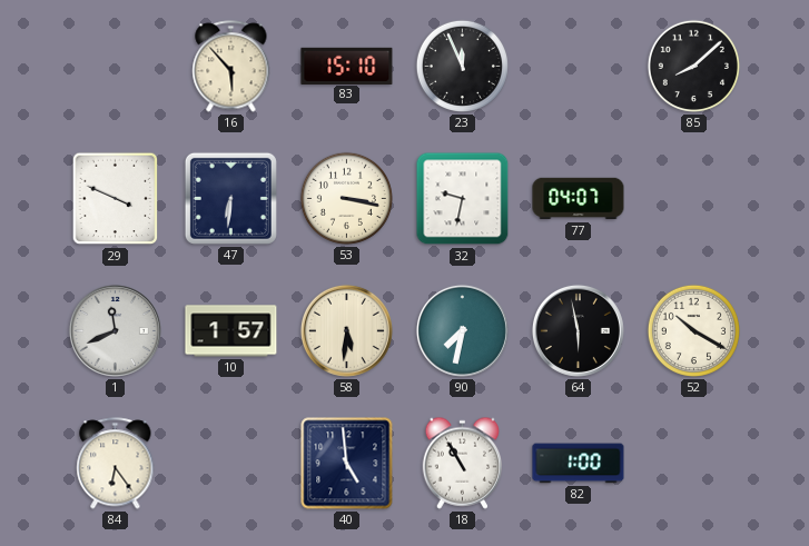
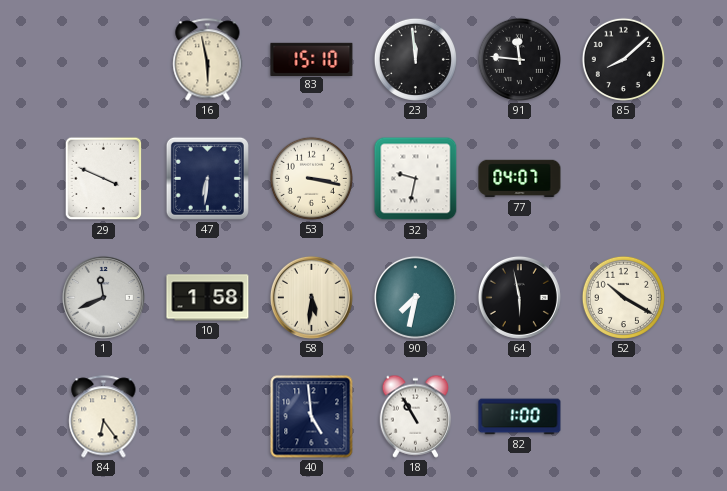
16: 5:53 -> 5:58 (208, 60)
23: 11:56 -> 11:59 (415, 59)
91: none -> 11:46 (519, 59)
10: 1:57 -> 1:58 (208, 298)
